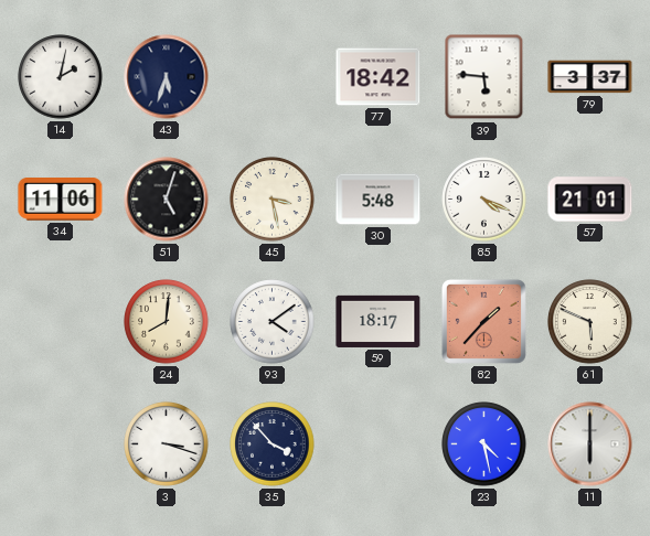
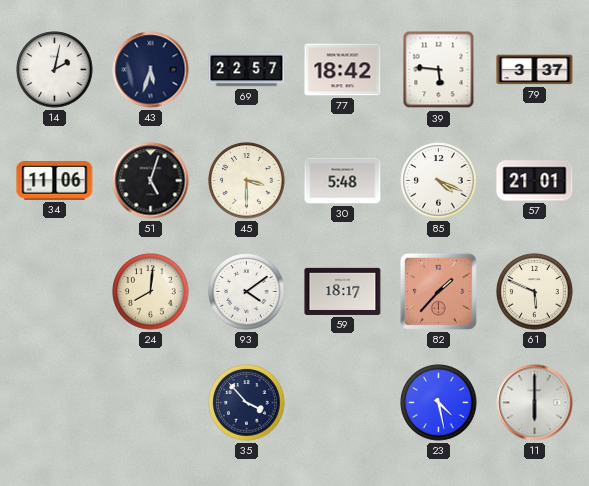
69: none -> 22:57 (247, 70)
45: 3:28 -> 3:30 (247, 181)
3: 3:18 -> none (167, 444)
